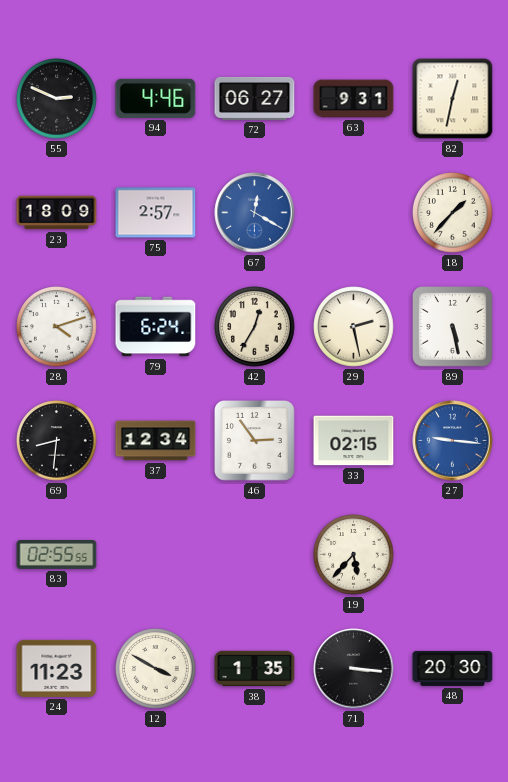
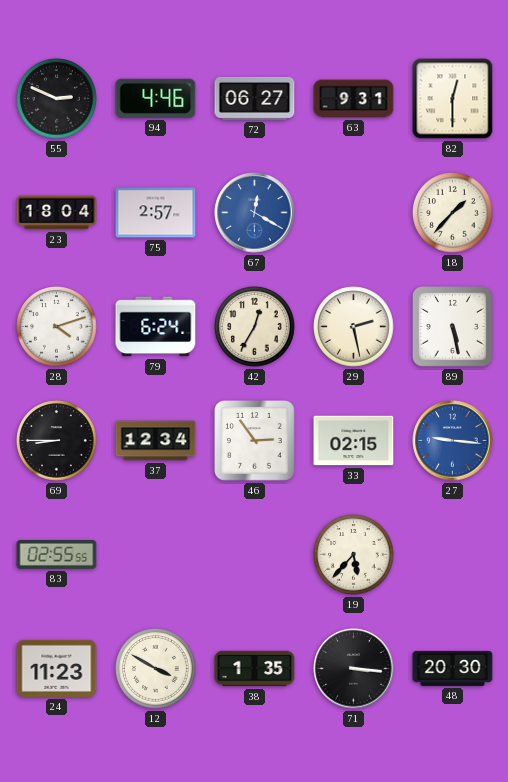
82: 12:32 -> 12:30 (453, 99)
23: 18:09 -> 18:04 (57, 213)
69: 8:31 -> 8:45 (57, 441)
